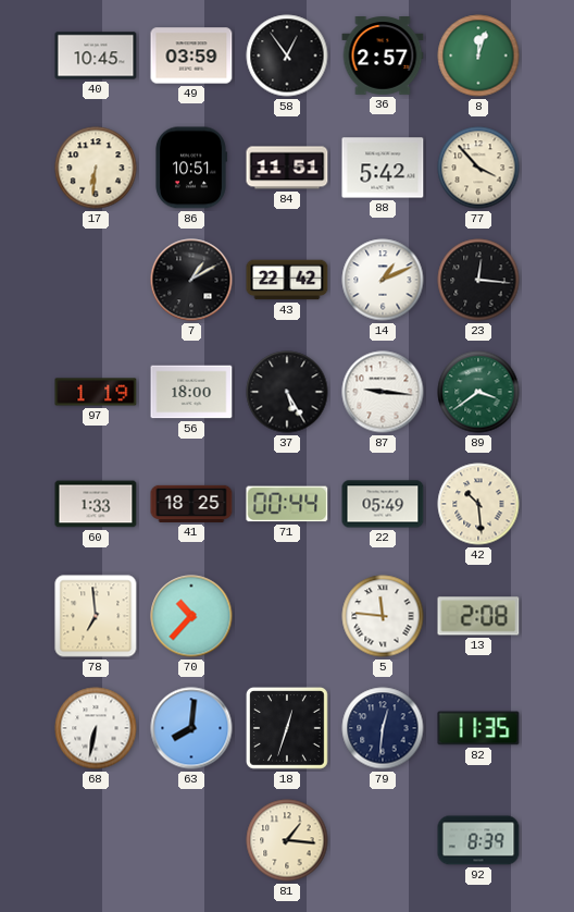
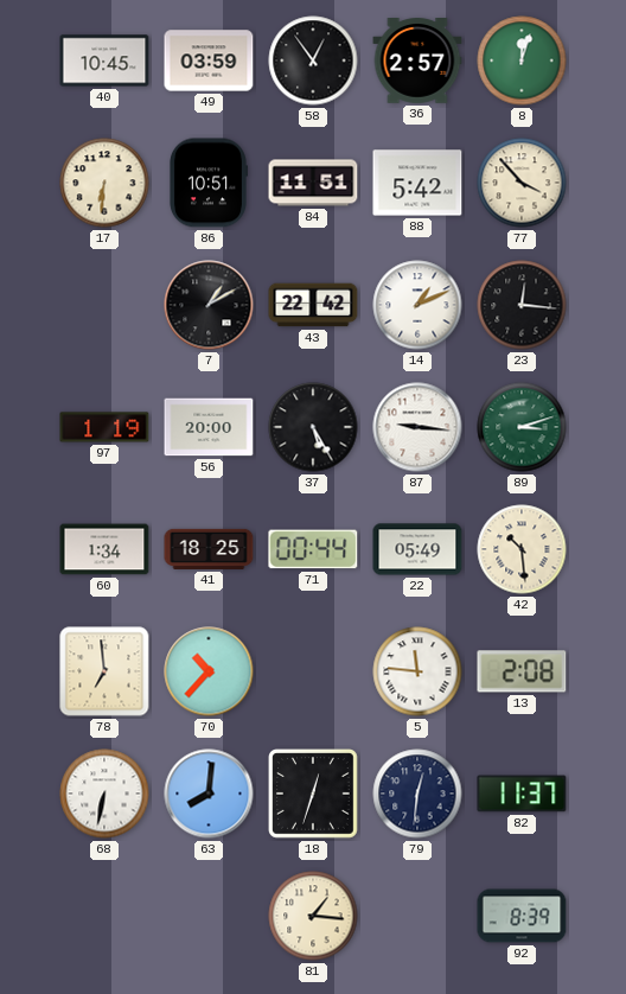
56: 18:00 -> 20:00 (209, 427)
89: 3:39 -> 3:12 (522, 427)
60: 1:33 -> 1:34 (104, 549)
82: 11:35 -> 11:37 (522, 794)
